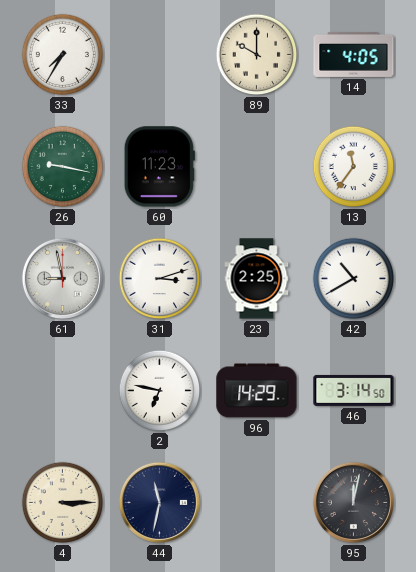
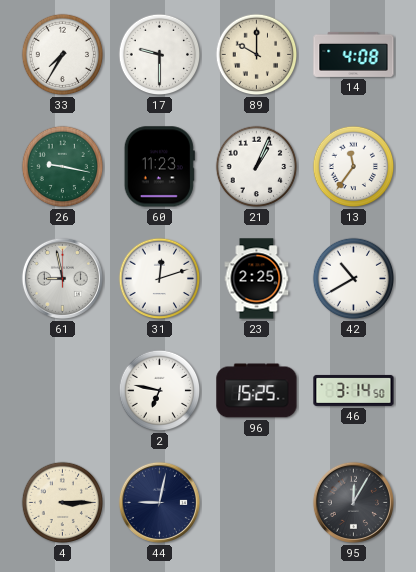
17: none -> 9:30 (160, 55)
14: 4:05 -> 4:08 (354, 54)
21: none -> 1:04 (257, 167)
31: 3:12 -> 12:12 (160, 279)
96: 14:29 -> 15:25 (257, 391)
44: 11:32 -> 9:02 (159, 502)
95: 12:02 -> 12:05 (353, 502)
